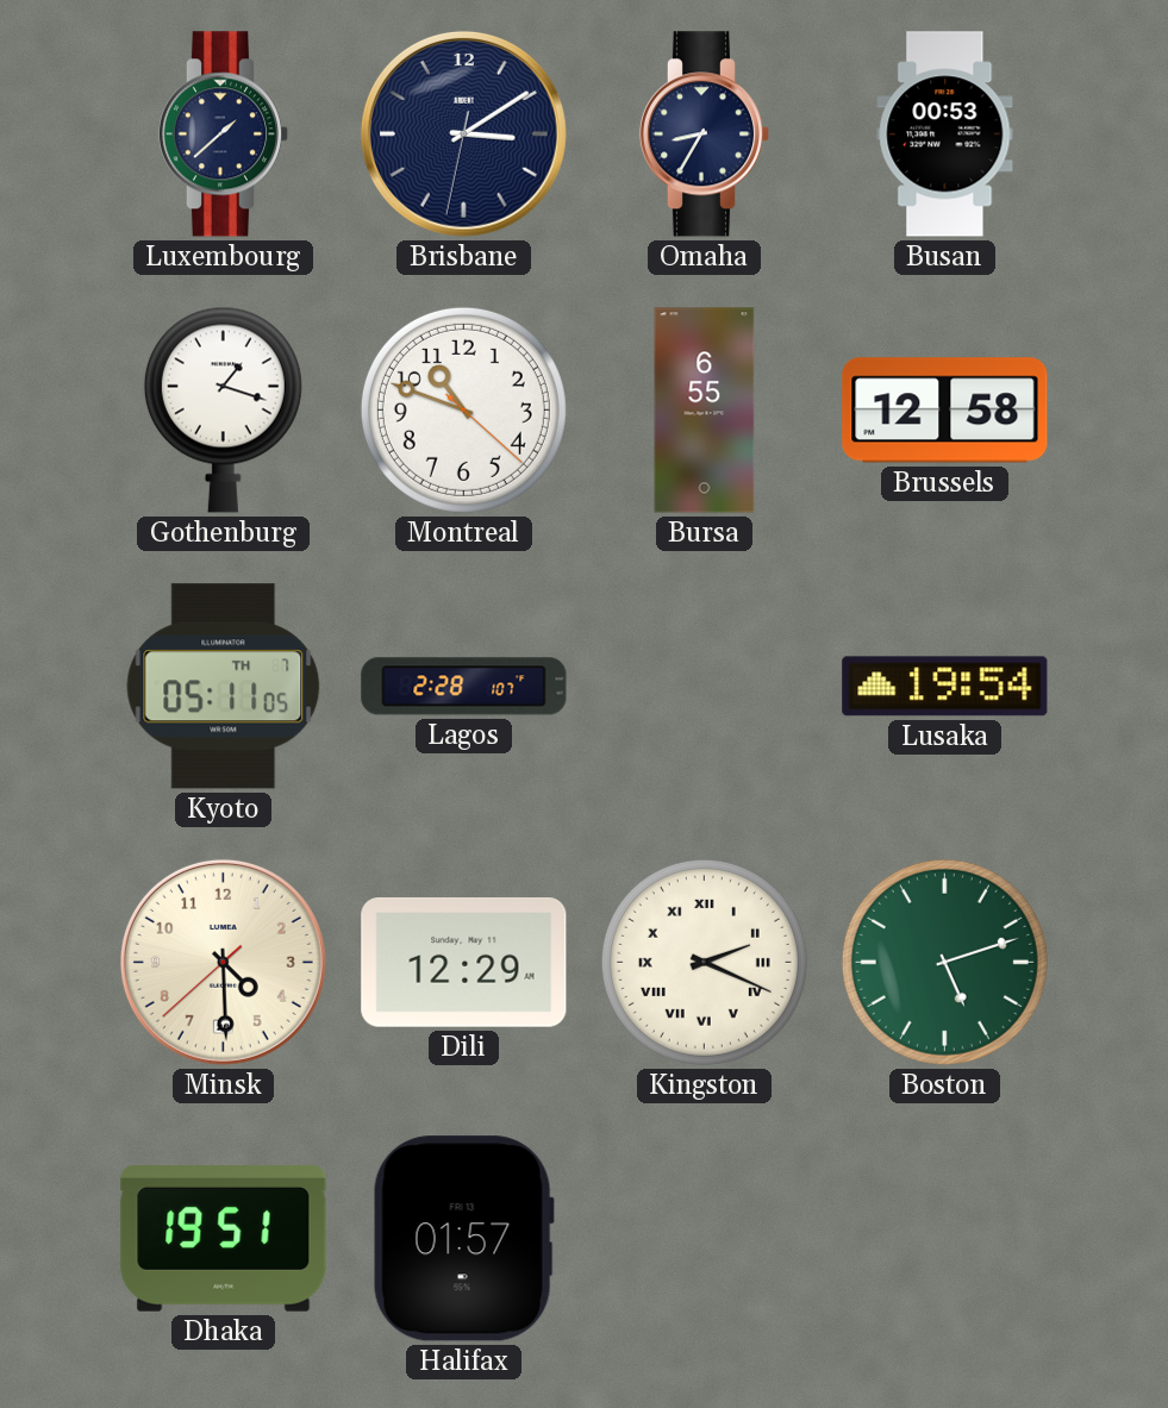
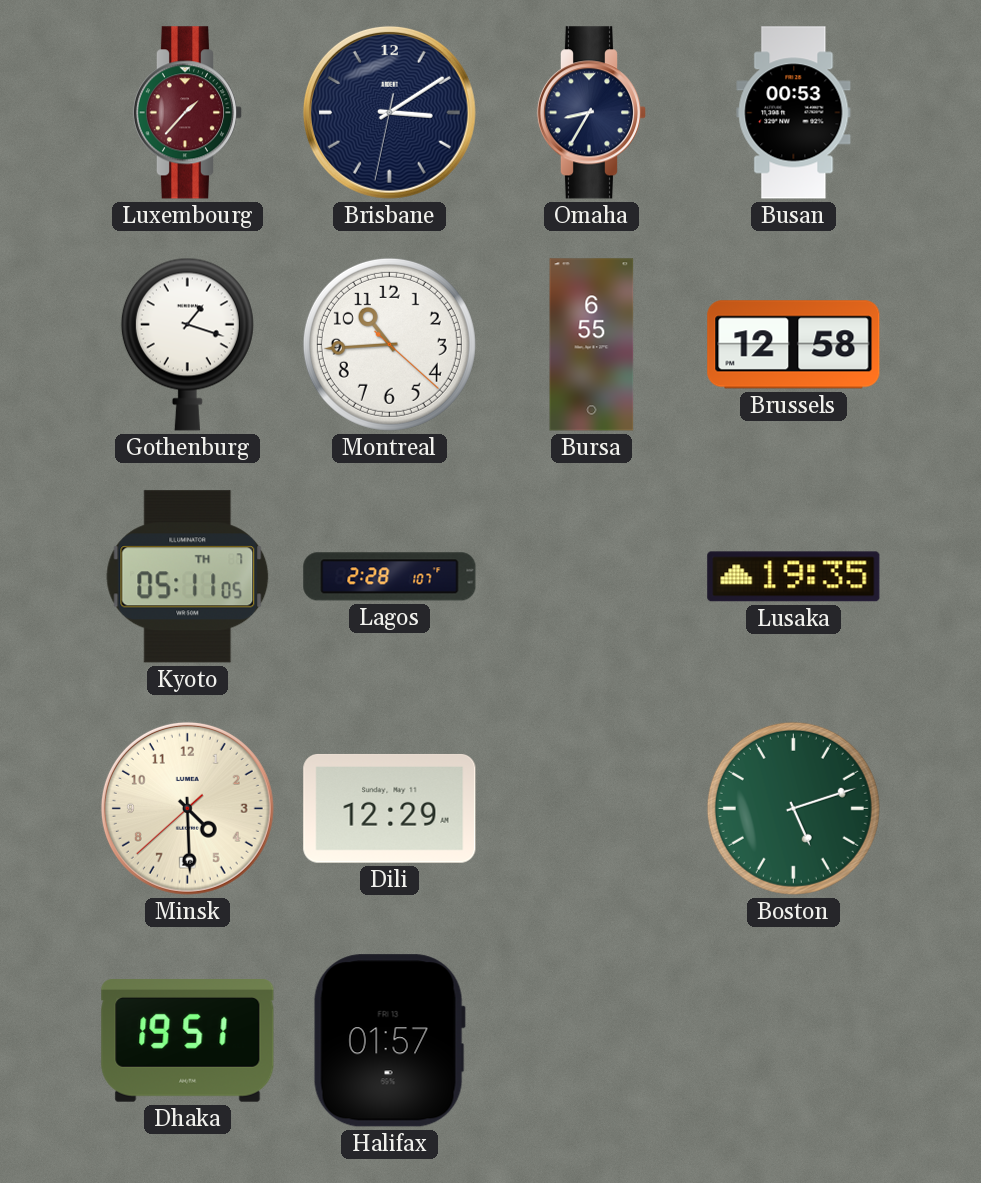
Luxembourg: 1:38 -> 1:37 (188, 113)
Luxembourg dial: navy -> burgundy (188, 113)
Montreal: 10:48 -> 10:44 (389, 344)
Lusaka: 19:54 -> 19:35 (794, 577)
Kingston: 2:19 -> none (704, 962)
